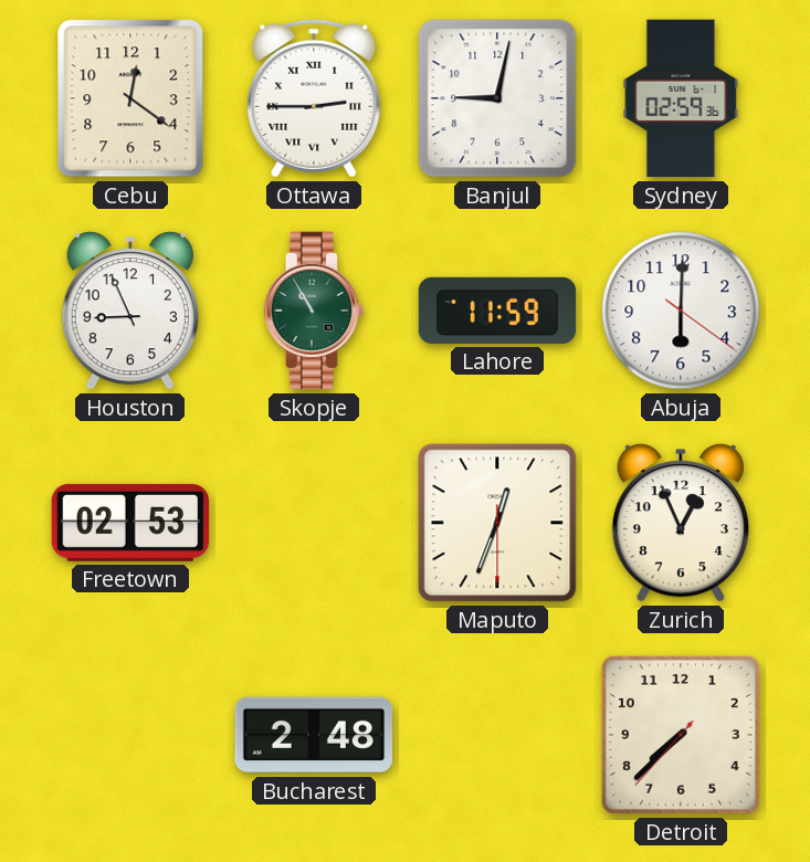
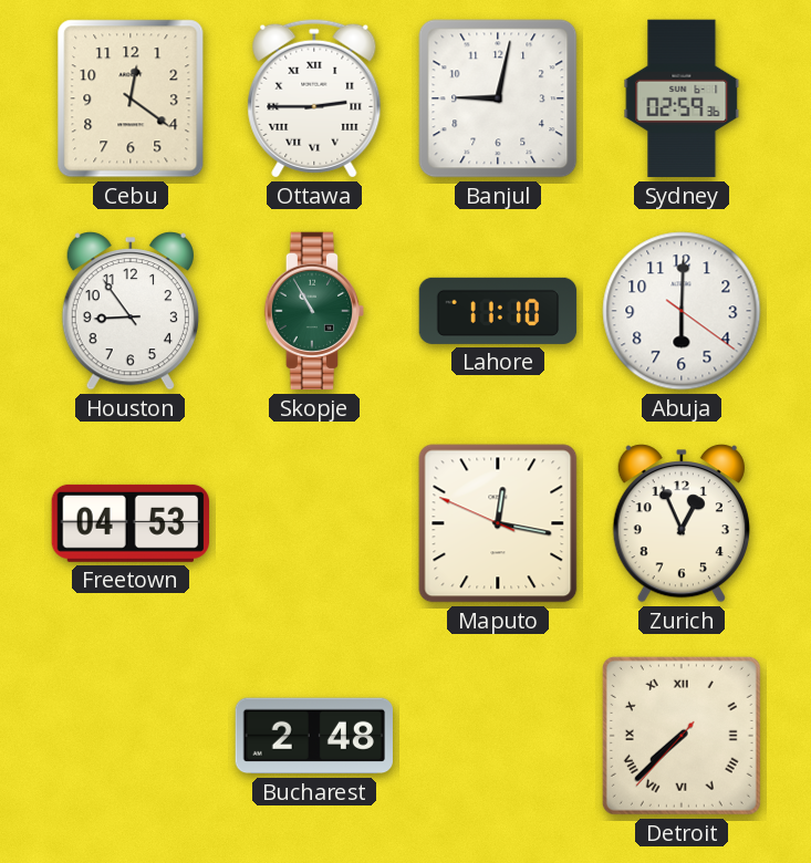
Houston: 8:56 -> 8:54 (131, 311)
Lahore: 11:59 -> 11:10 (498, 311)
Freetown: 02:53 -> 04:53 (129, 523)
Maputo: 12:33 -> 12:16 (498, 523)
Detroit numerals: Arabic -> Roman (682, 736)
